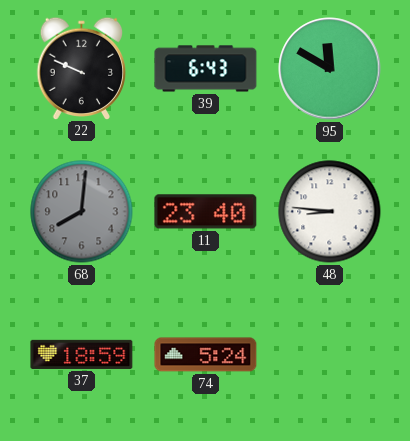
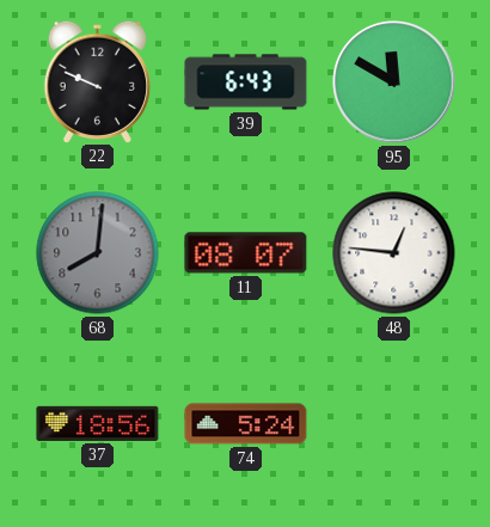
11: 23:40 -> 08:07 (246, 253)
48: 8:46 -> 12:46 (394, 253)
37: 18:59 -> 18:56 (98, 423)
